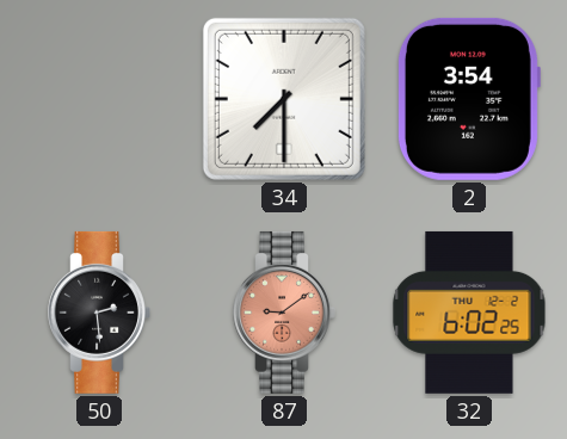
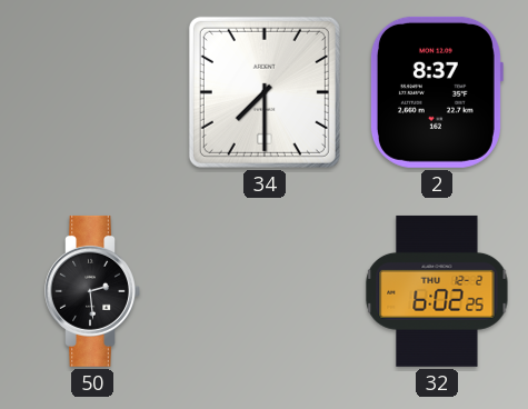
2: 3:54 -> 8:37 (436, 92)
87: 9:09 -> none (284, 313)
